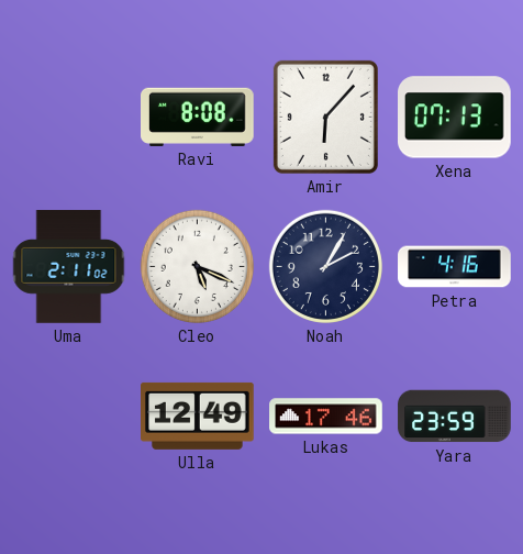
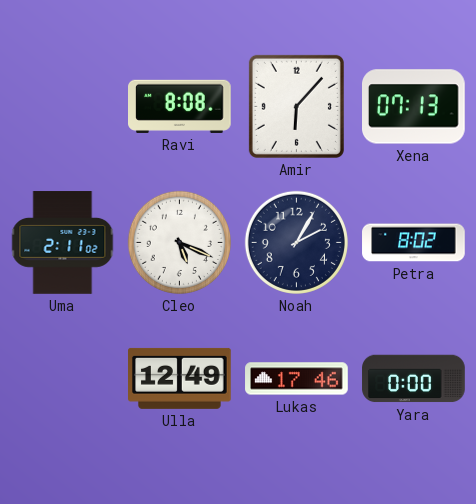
Petra: 4:16 -> 8:02 (414, 243)
Yara: 23:59 -> 0:00 (414, 379)
